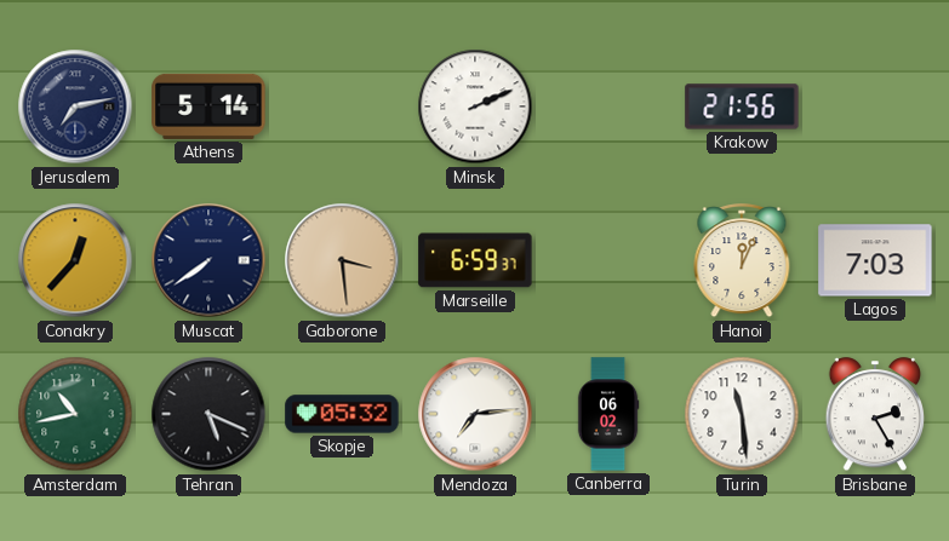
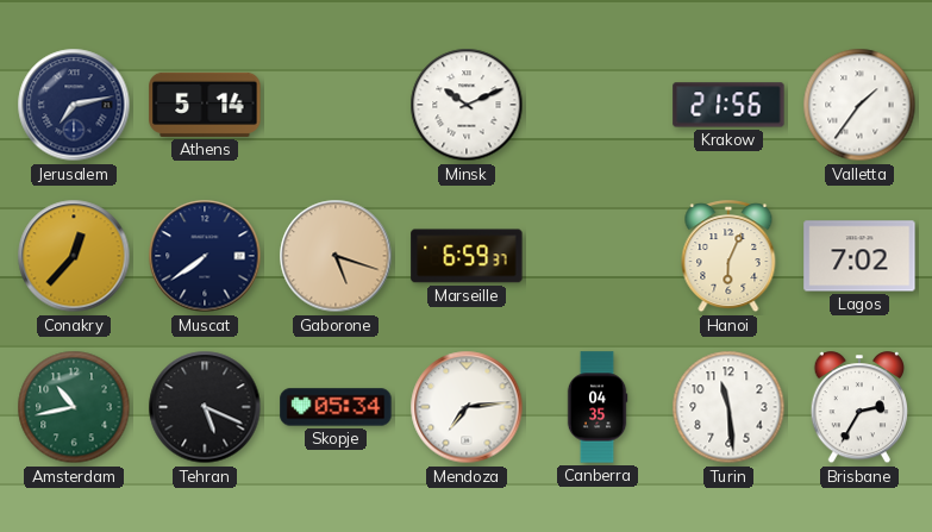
Minsk: 2:11 -> 10:11 (467, 105)
Valletta: none -> 1:36 (859, 105)
Gaborone: 3:29 -> 5:18 (336, 256)
Hanoi: 12:04 -> 6:04 (728, 257)
Lagos: 7:03 -> 7:02 (859, 256)
Skopje: 05:32 -> 05:34 (336, 407)
Canberra: 06:02 -> 04:35 (598, 407)
Brisbane: 2:25 -> 2:35 (859, 408)
